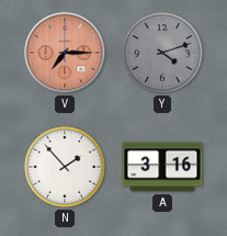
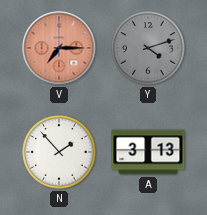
A: 3:16 -> 3:13 (148, 152)
